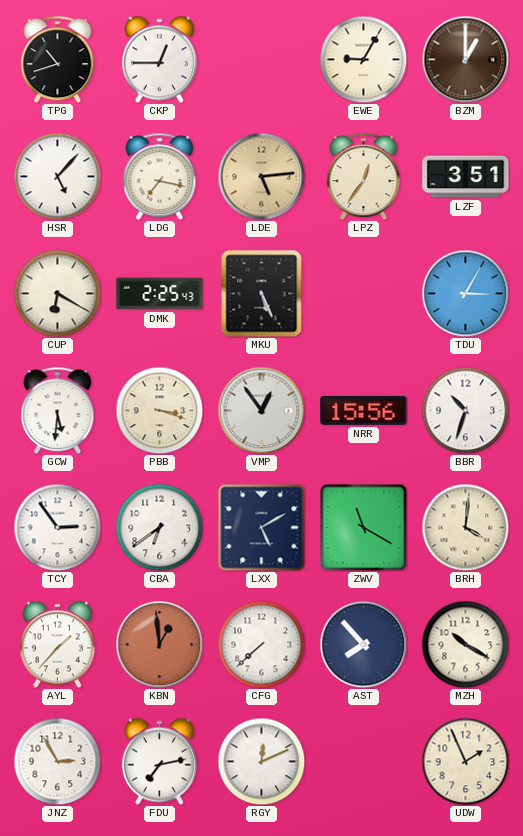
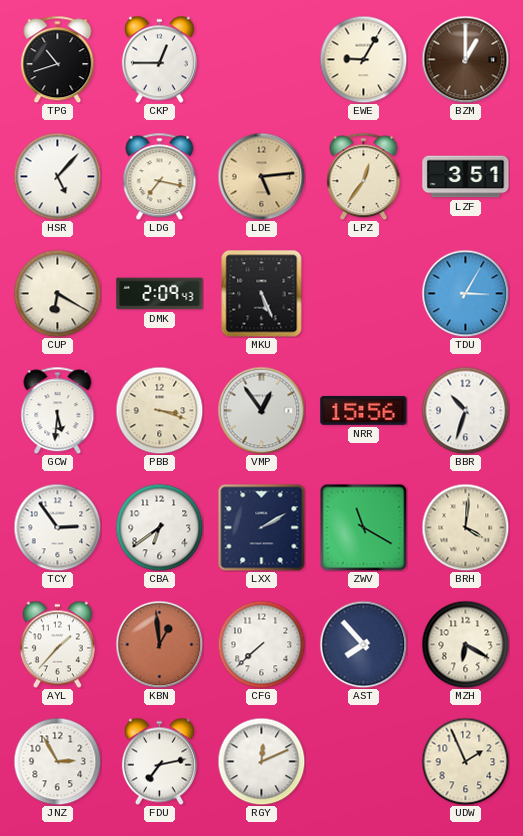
DMK: 2:25 -> 2:09 (160, 294)
LXX: 5:10 -> 2:10 (261, 527)
MZH: 10:20 -> 6:20 (465, 644)
